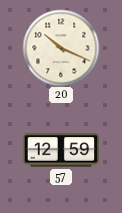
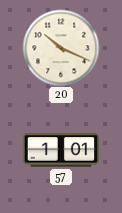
57: 12:59 -> 1:01 (61, 150)
